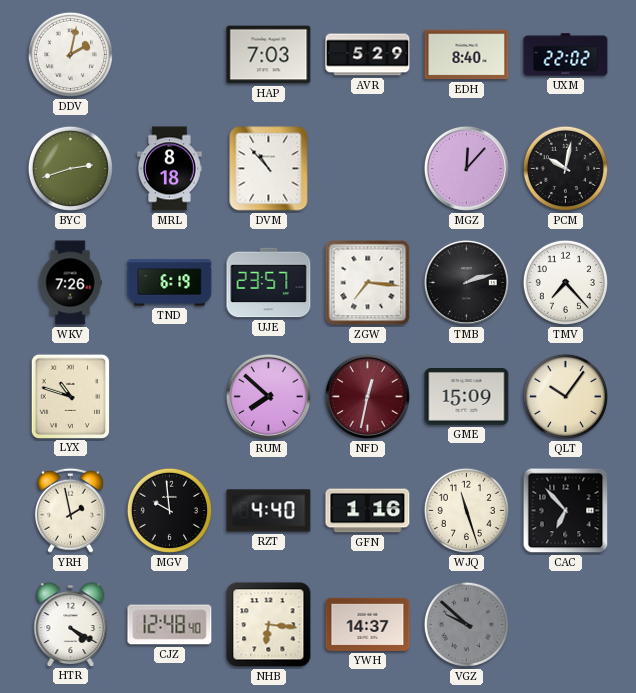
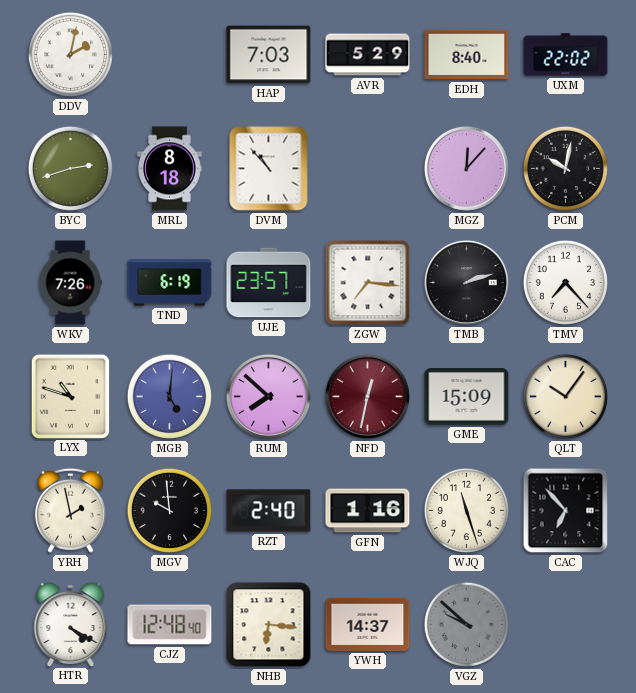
MGB: none -> 5:01 (169, 396)
RZT: 4:40 -> 2:40 (269, 511)
